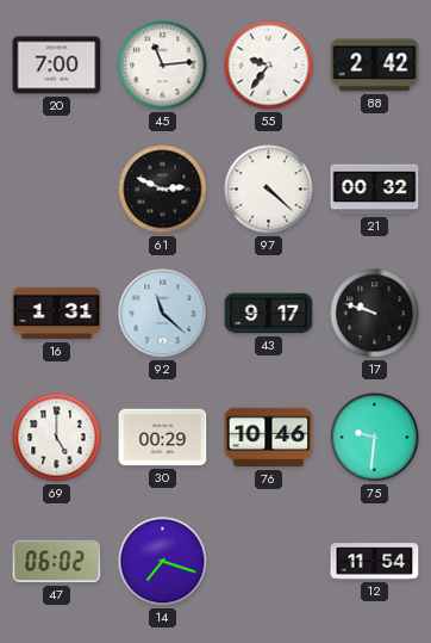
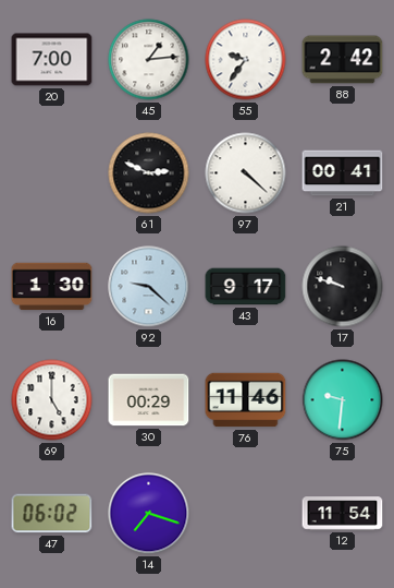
45: 11:14 -> 1:14 (149, 60)
21: 00:32 -> 00:41 (343, 173)
16: 1:31 -> 1:30 (52, 287)
92: 11:22 -> 9:22 (149, 287)
76: 10:46 -> 11:46 (246, 400)
